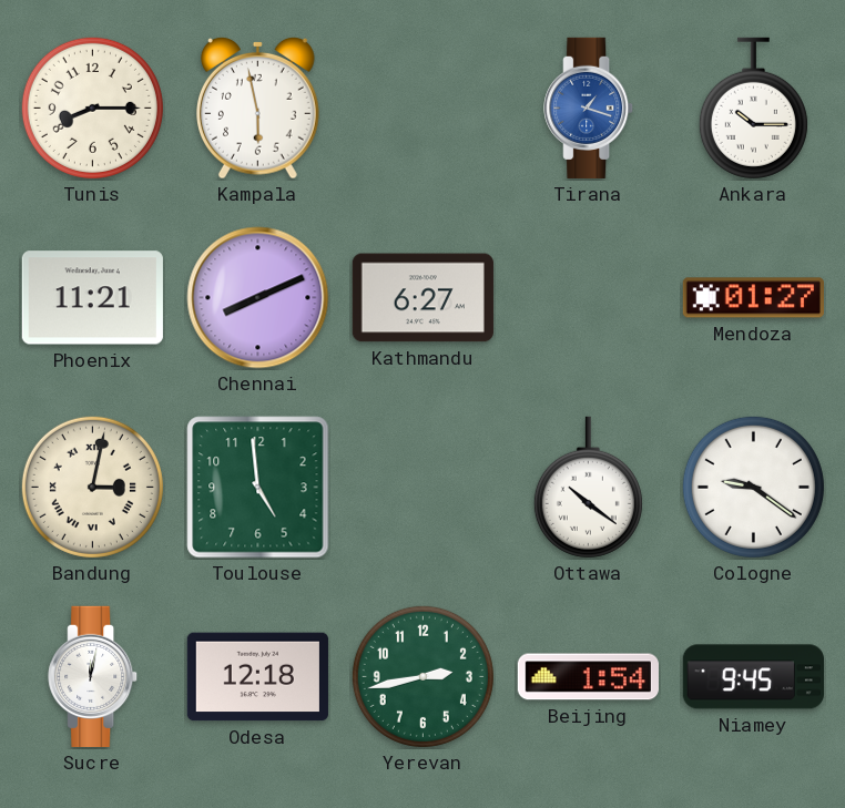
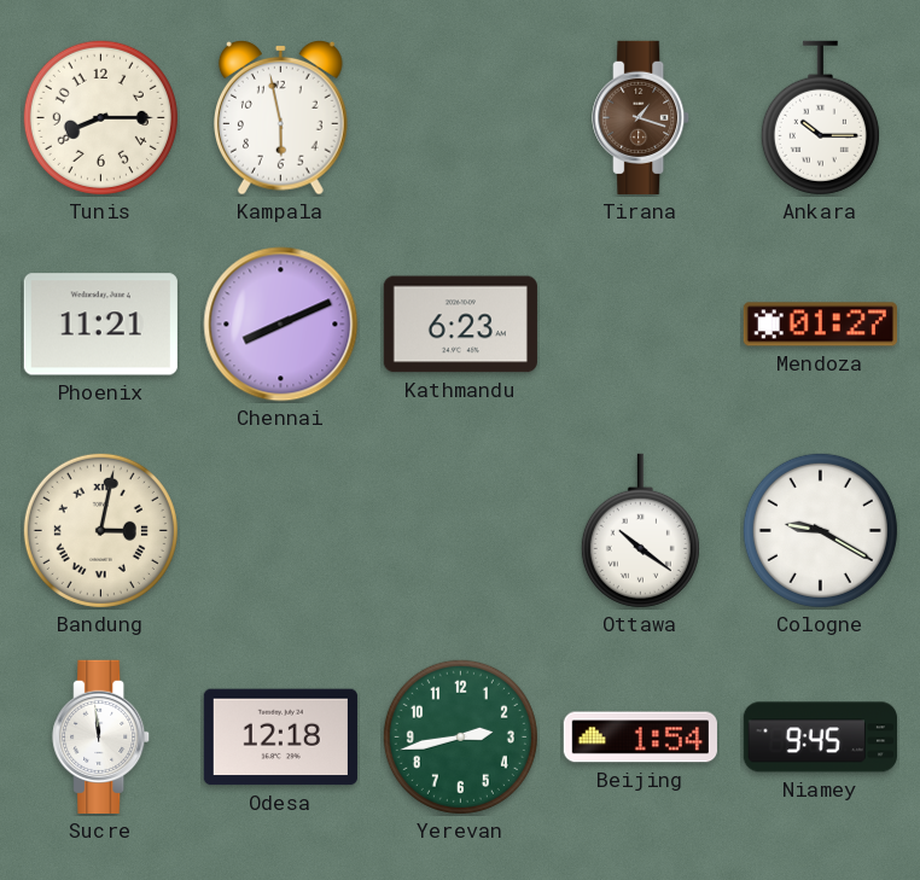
Tirana dial: blue -> brown (641, 117)
Kathmandu: 6:27 -> 6:23 (460, 325)
Toulouse: 4:59 -> none (258, 488)
Cologne: 9:21 -> 9:20 (820, 530)
Sucre: 12:02 -> 11:59 (101, 736)
